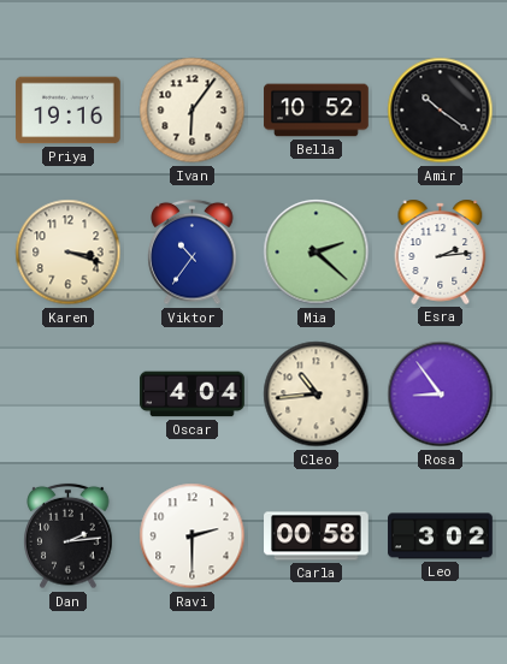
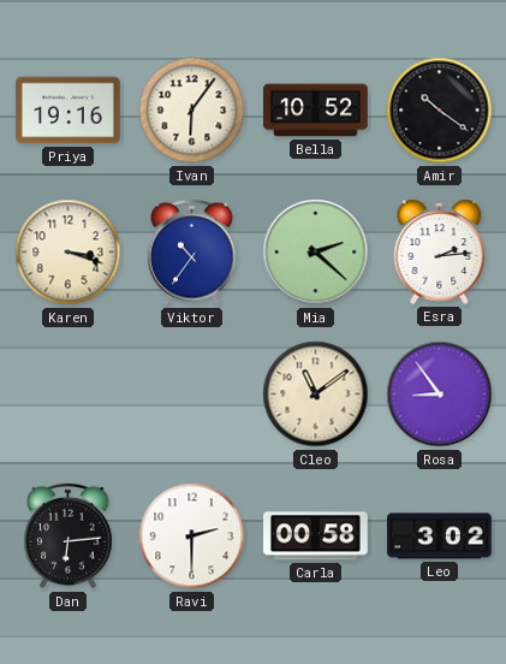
Oscar: 4:04 -> none (193, 395)
Cleo: 10:44 -> 11:09 (316, 395)
Dan: 2:14 -> 6:14 (69, 536)
